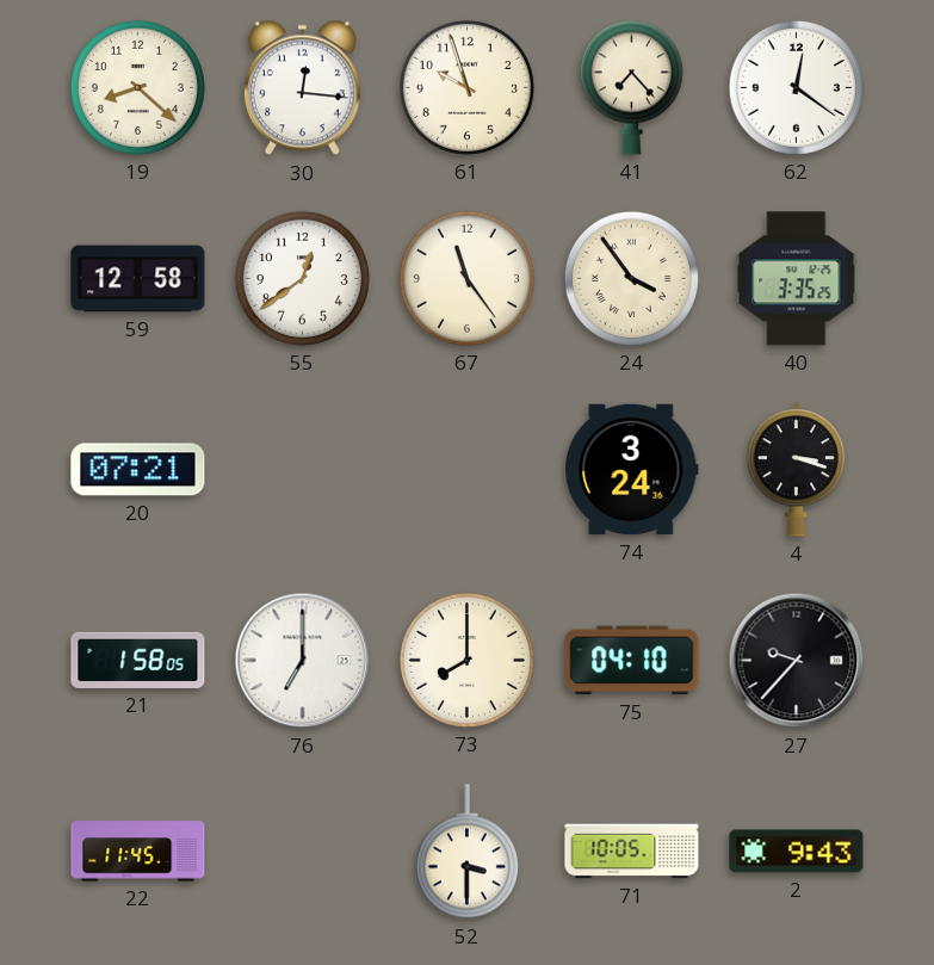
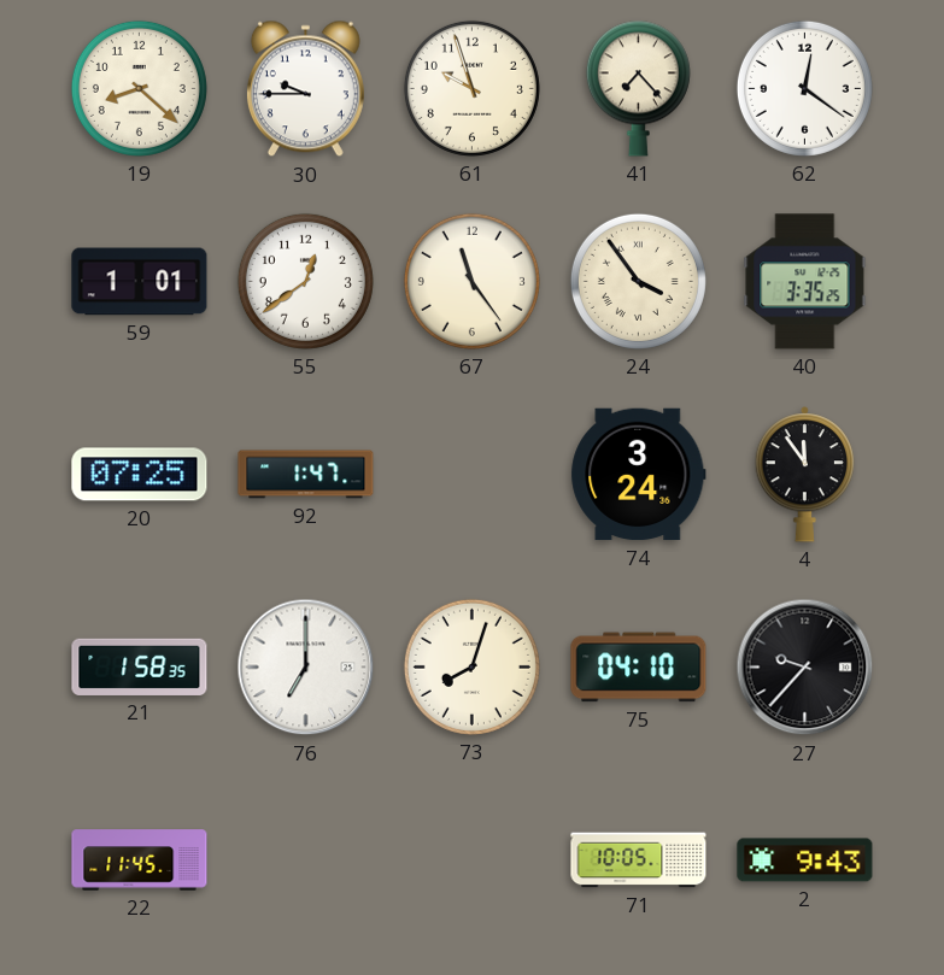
30: 12:16 -> 9:45 (305, 89)
59: 12:58 -> 1:01 (140, 282)
20: 07:21 -> 07:25 (140, 475)
92: none -> 1:47 (306, 475)
4: 3:18 -> 11:54 (805, 475)
21: 1:58:05 -> 1:58:35 (140, 666)
73: 8:00 -> 8:03 (471, 666)
52: 3:30 -> none (466, 852)
